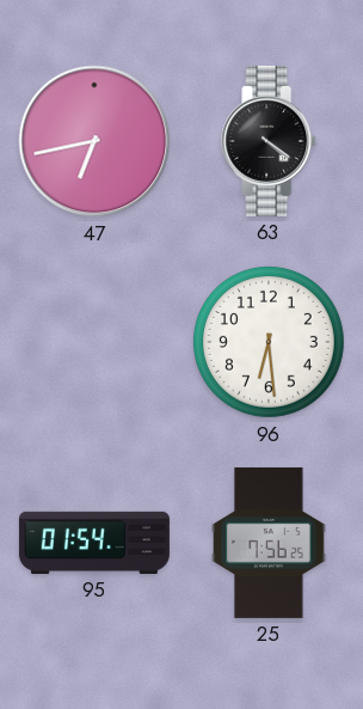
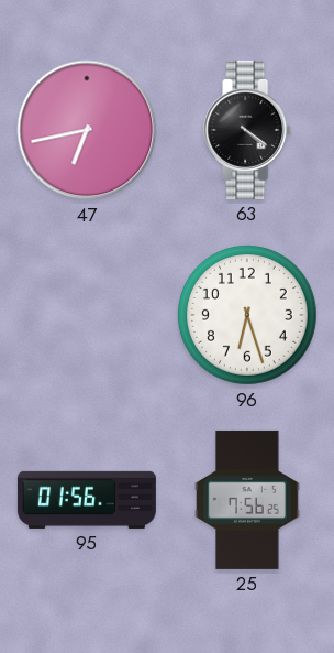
96: 6:29 -> 6:27 (247, 315)
95: 01:54 -> 01:56 (87, 500)
